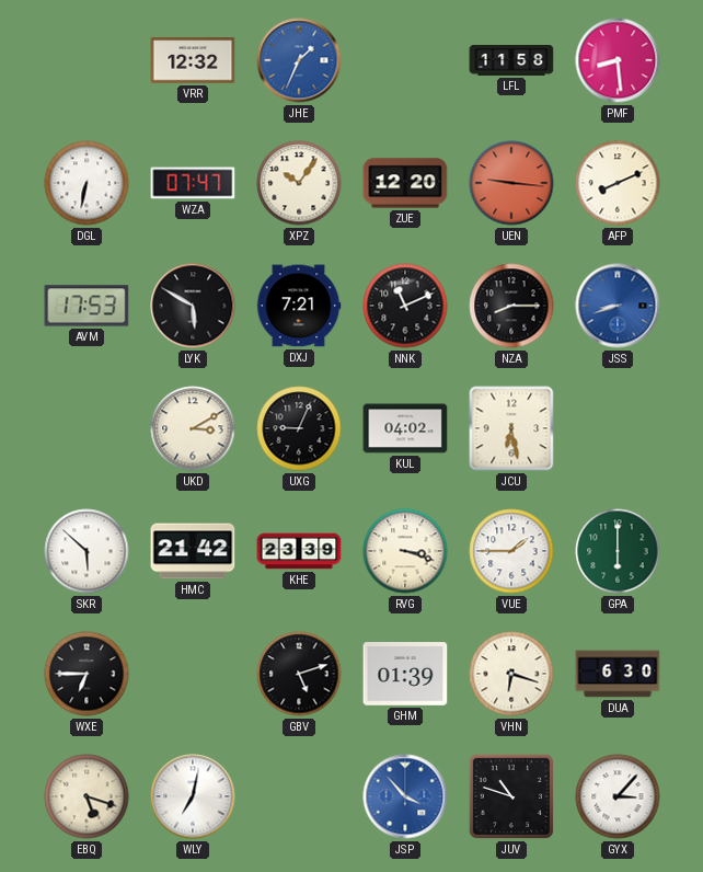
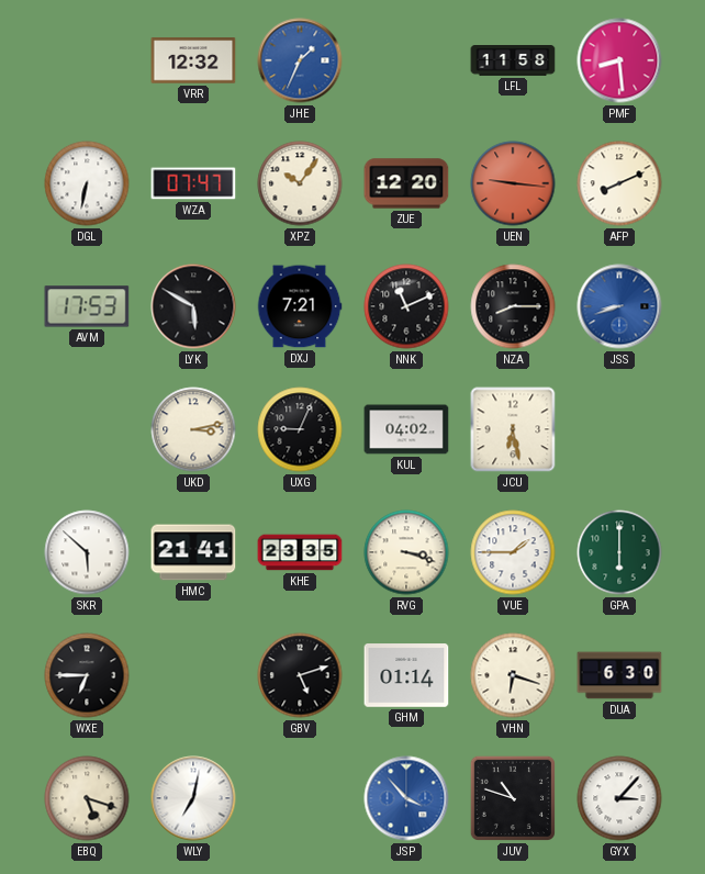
UKD: 3:10 -> 3:13 (193, 429)
HMC: 21:42 -> 21:41 (193, 552)
KHE: 23:39 -> 23:35 (300, 552)
GHM: 01:39 -> 01:14 (406, 675)
